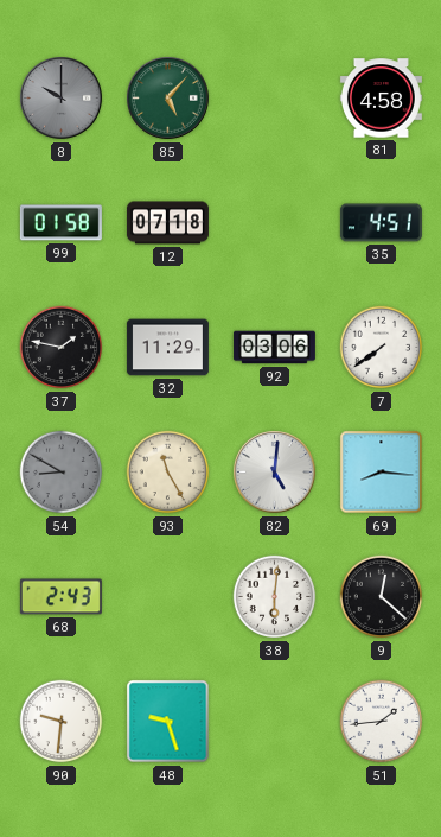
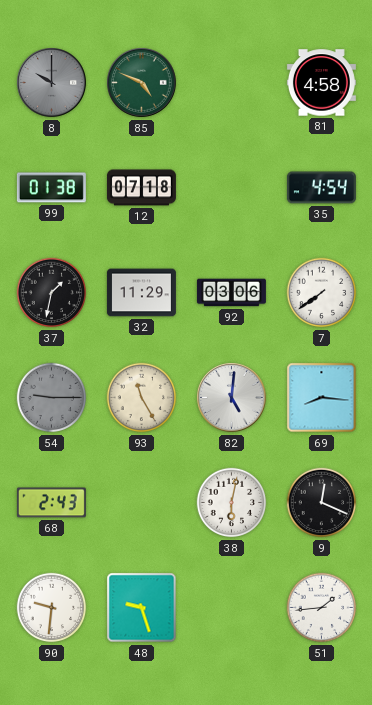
85: 5:07 -> 4:49 (142, 83)
99: 01:58 -> 01:38 (51, 188)
35: 4:51 -> 4:54 (321, 188)
37: 1:47 -> 1:32 (52, 293)
54: 8:50 -> 9:15 (52, 398)
38: 6:01 -> 6:02 (232, 503)
9: 12:22 -> 12:19 (322, 503)
